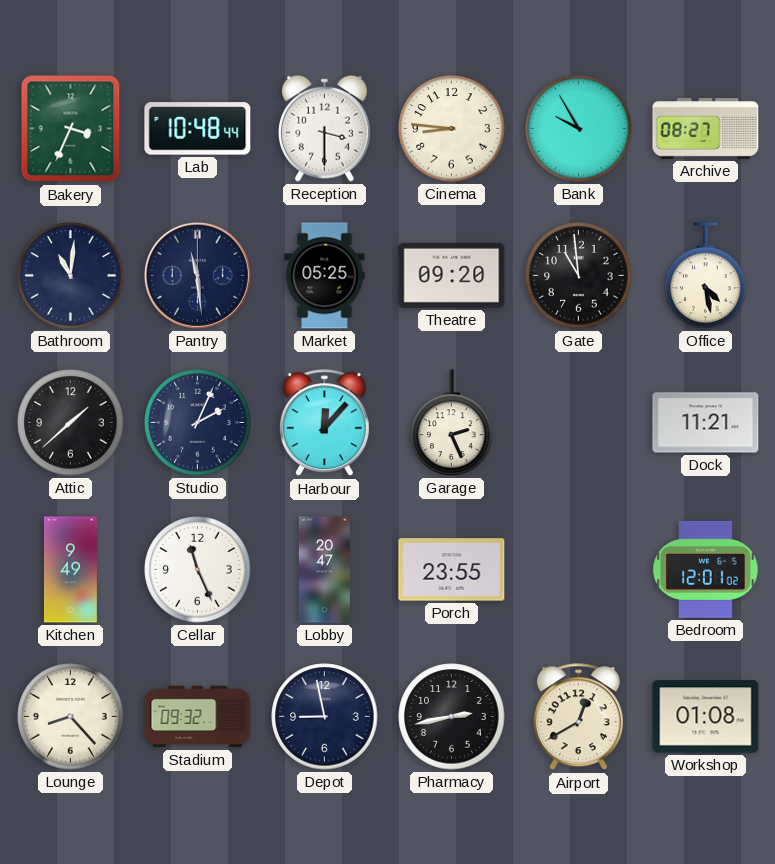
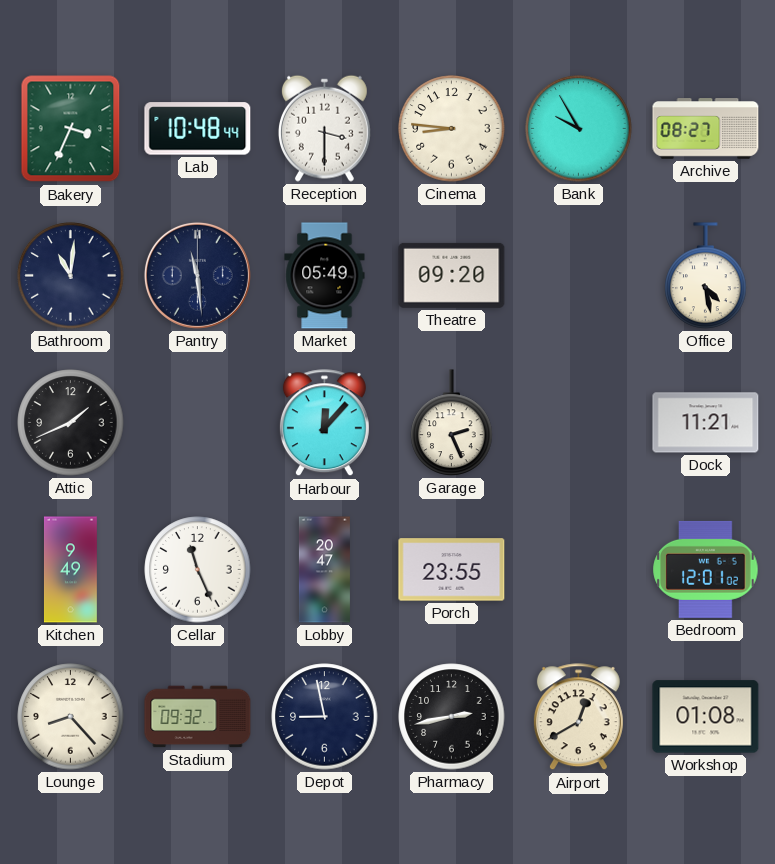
Market: 05:25 -> 05:49 (325, 276)
Gate: 10:59 -> none (579, 276)
Attic: 1:38 -> 1:41 (71, 423)
Studio: 2:04 -> none (198, 423)
